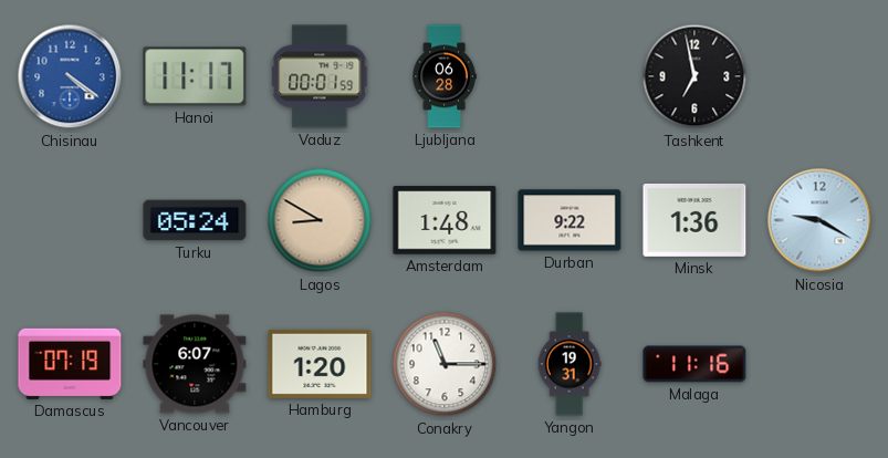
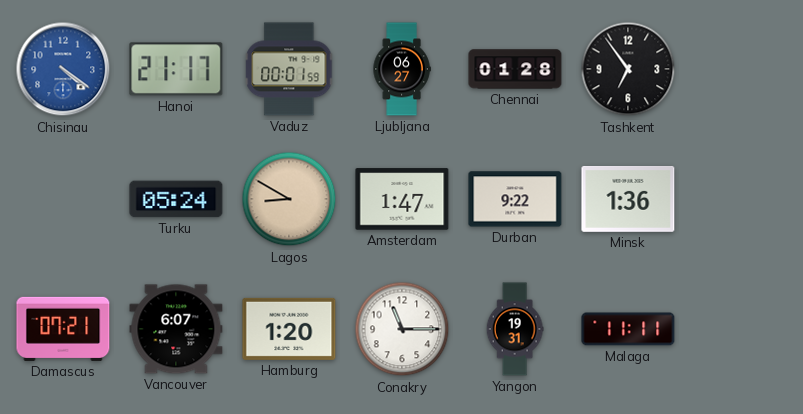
Hanoi: 11:17 -> 21:17 (176, 69)
Ljubljana: 06:28 -> 06:27 (402, 69)
Chennai: none -> 01:28 (515, 69)
Tashkent: 6:58 -> 6:54 (628, 69)
Amsterdam: 1:48 -> 1:47 (402, 199)
Nicosia: 9:20 -> none (819, 220)
Damascus: 07:19 -> 07:21 (63, 329)
Malaga: 11:16 -> 11:11 (628, 329)
